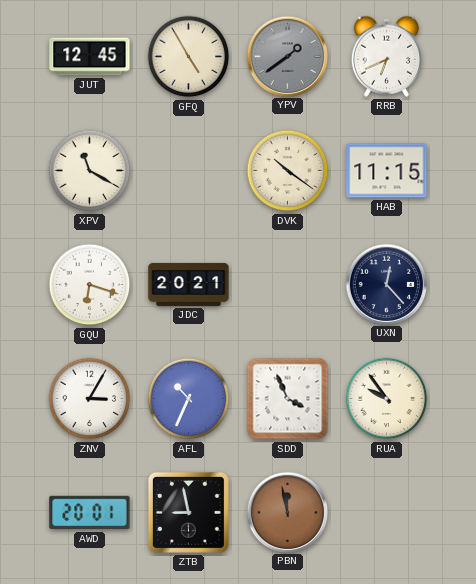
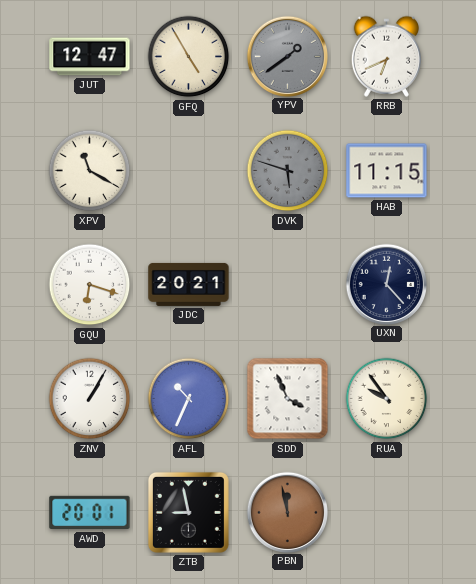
JUT: 12:45 -> 12:47 (90, 57)
DVK: 10:21 -> 5:48 (288, 171)
DVK dial: cream -> grey (288, 171)
ZNV: 3:05 -> 1:05 (90, 399)
